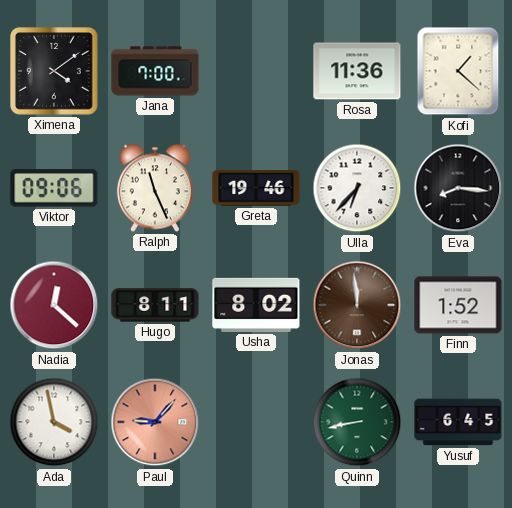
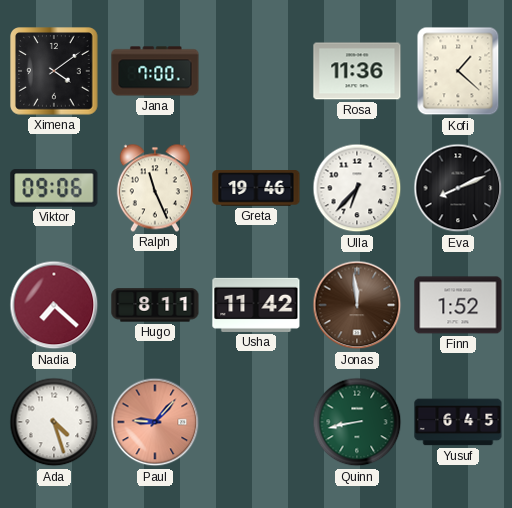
Eva: 8:16 -> 8:11 (458, 188)
Nadia: 12:22 -> 7:22 (54, 305)
Usha: 8:02 -> 11:42 (256, 305)
Ada: 3:58 -> 4:27 (54, 422)
